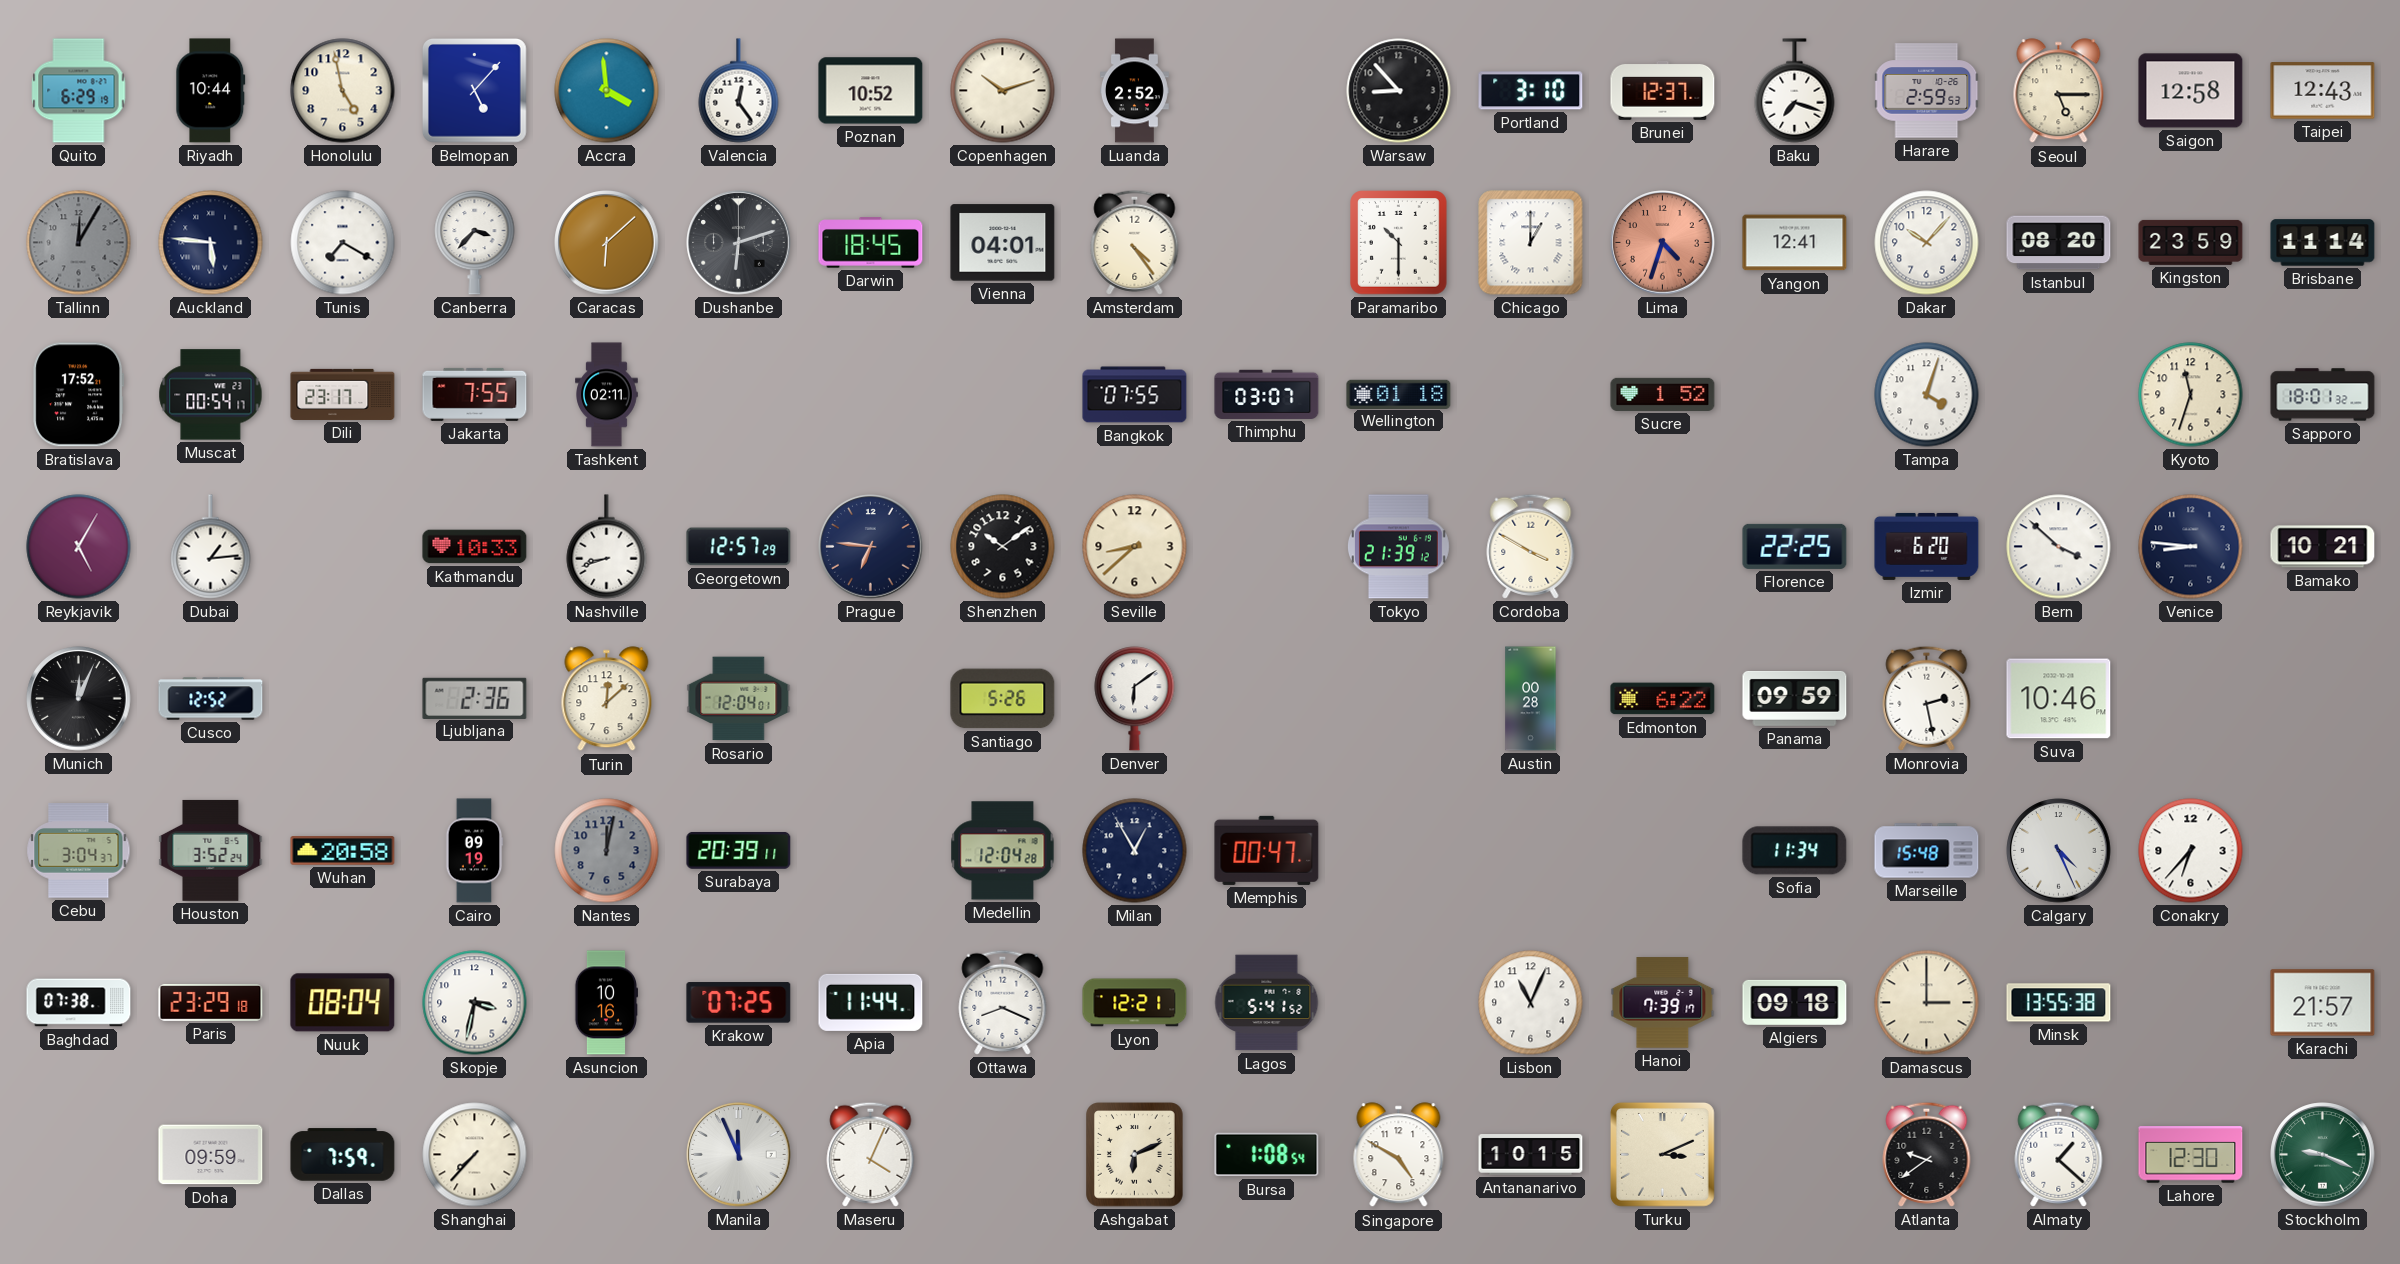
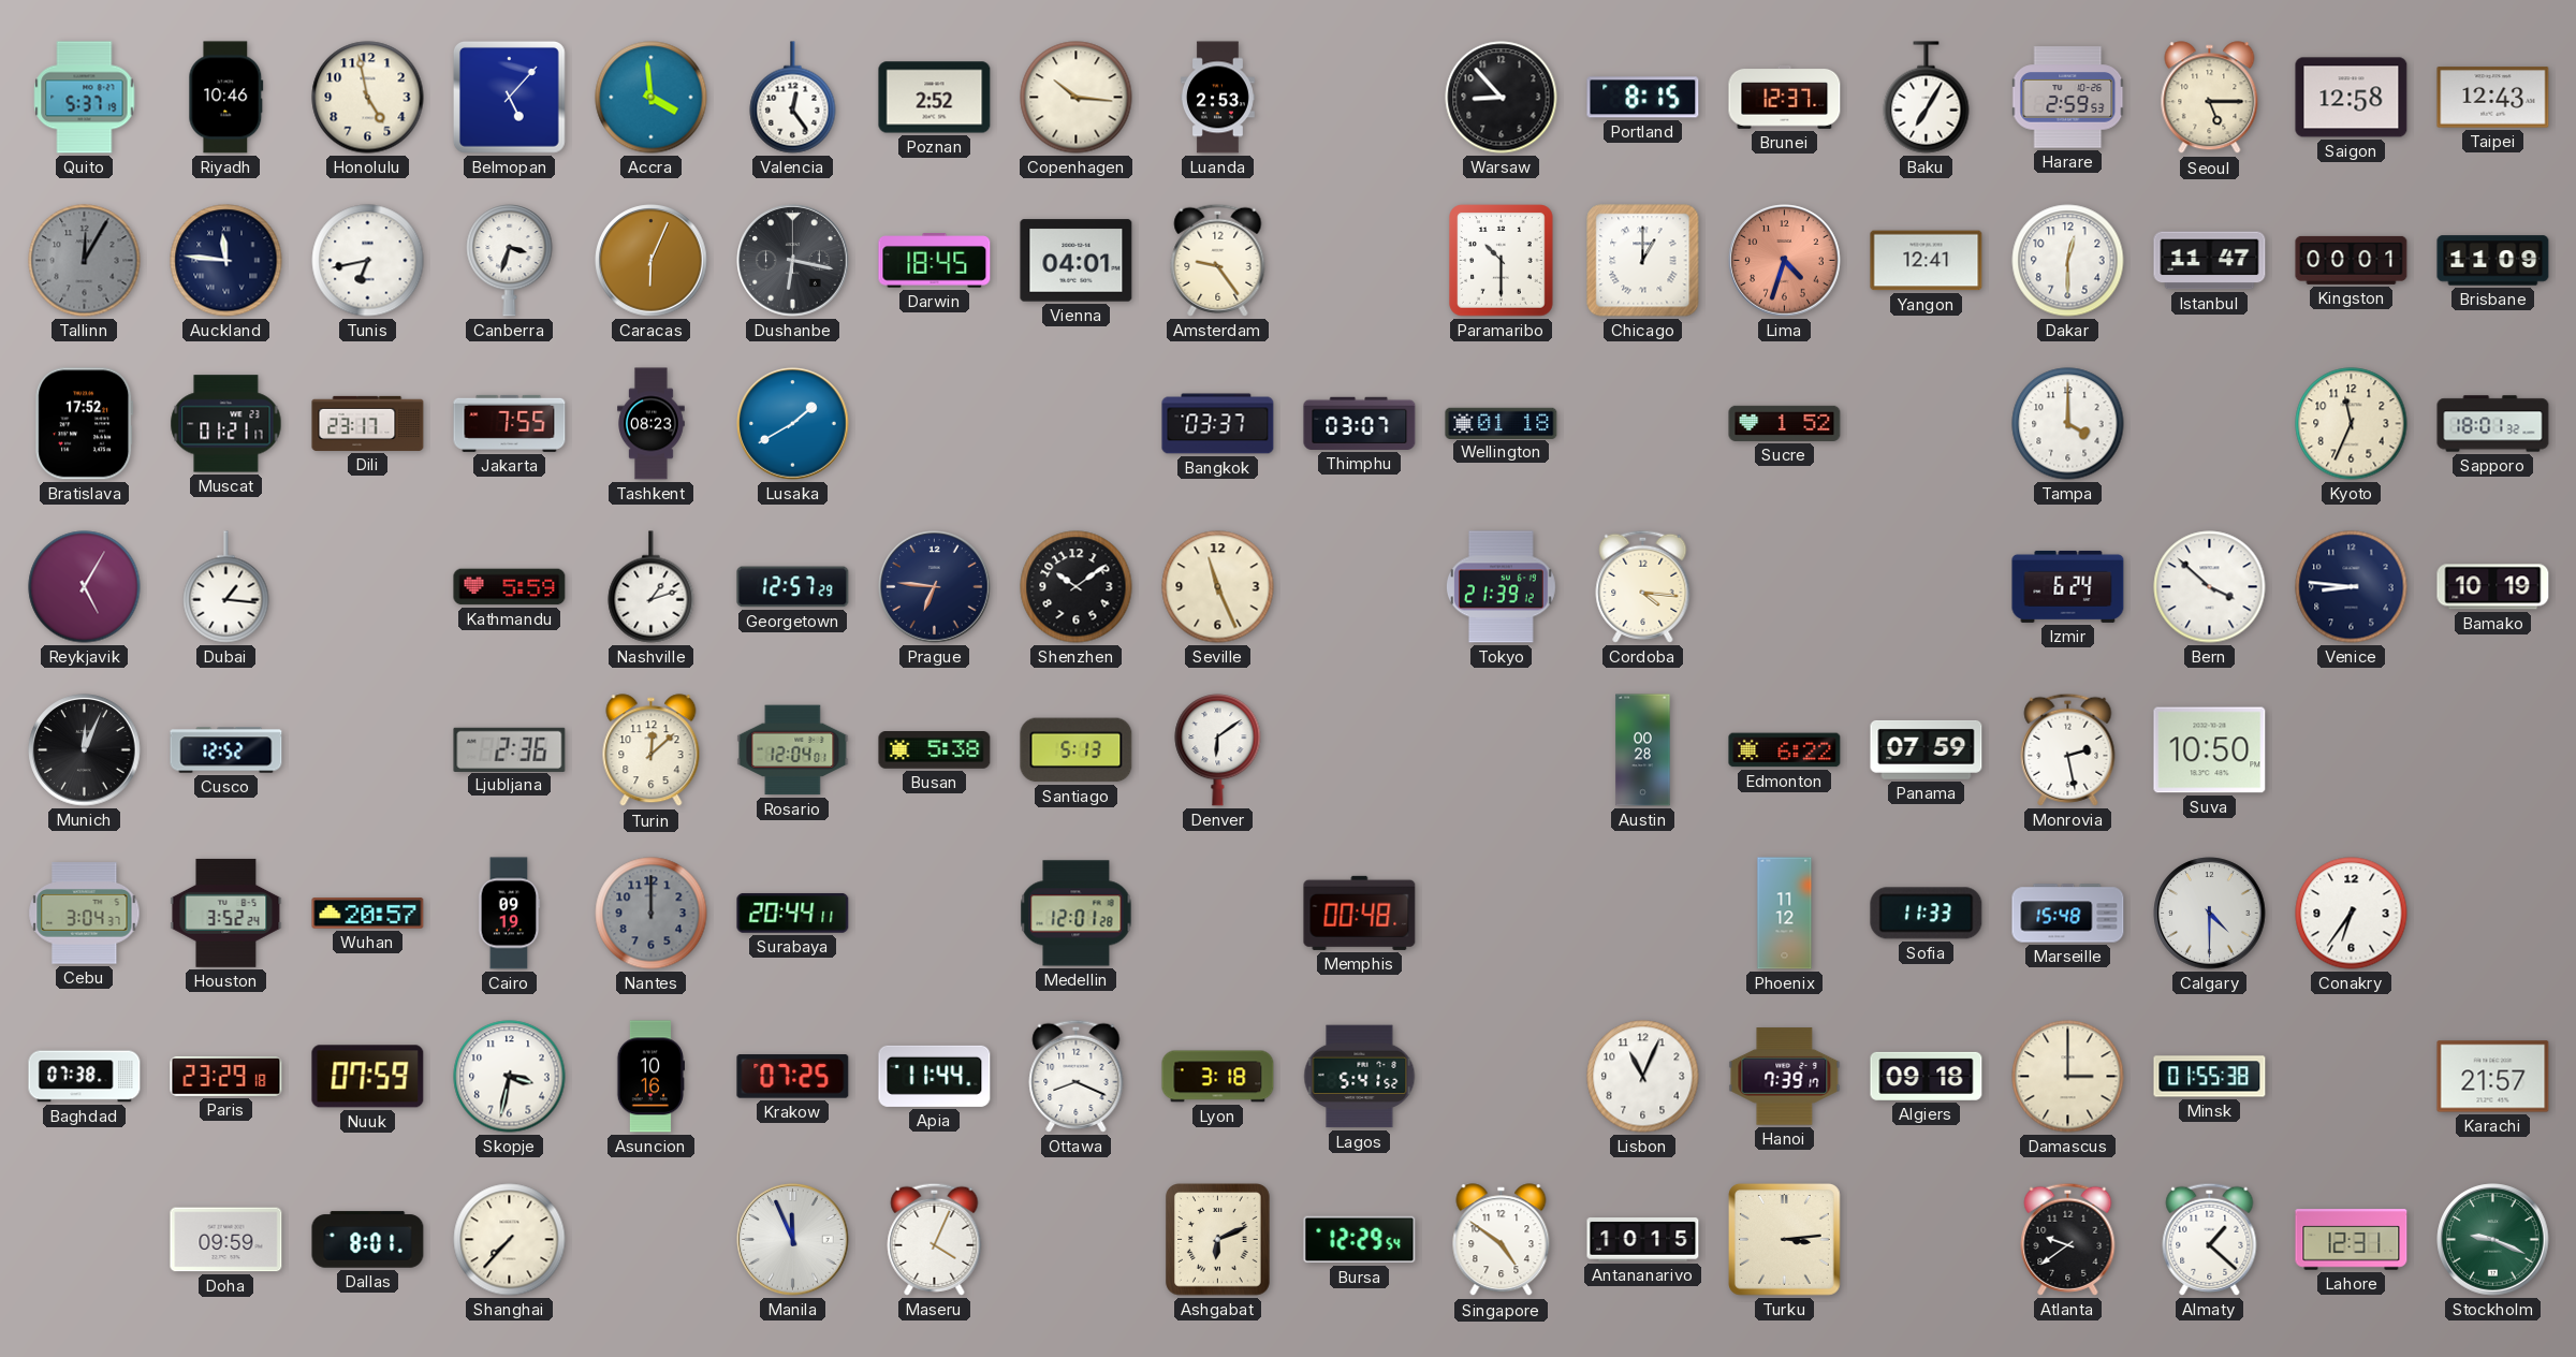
Quito: 6:29 -> 5:37 (85, 98)
Riyadh: 10:44 -> 10:46 (226, 98)
Poznan: 10:52 -> 2:52 (935, 98)
Copenhagen: 10:12 -> 10:16 (1077, 98)
Luanda: 2:52 -> 2:53 (1218, 98)
Portland: 3:10 -> 8:15 (1643, 98)
Baku: 7:18 -> 7:05 (1927, 98)
Auckland: 5:46 -> 11:46 (226, 261)
Tunis: 7:20 -> 6:43 (368, 261)
Canberra: 3:37 -> 3:33 (510, 261)
Caracas: 6:08 -> 6:04 (652, 261)
Dushanbe: 6:12 -> 6:17 (793, 261)
Amsterdam: 4:24 -> 9:24 (1218, 260)
Dakar: 10:07 -> 12:30 (2068, 261)
Istanbul: 08:20 -> 11:47 (2210, 261)
Kingston: 23:59 -> 00:01 (2352, 260)
Brisbane: 11:14 -> 11:09 (2493, 261)
Muscat: 00:54 -> 01:21 (226, 424)
Tashkent: 02:11 -> 08:23 (652, 424)
Lusaka: none -> 1:40 (793, 424)
Bangkok: 07:55 -> 03:37 (1218, 424)
Tampa: 4:03 -> 4:00 (2068, 424)
Kyoto: 11:33 -> 11:34 (2352, 424)
Dubai: 1:14 -> 1:16 (226, 587)
Kathmandu: 10:33 -> 5:59 (510, 587)
Nashville: 8:42 -> 1:12 (652, 587)
Seville: 8:38 -> 11:26 (1218, 587)
Cordoba: 3:50 -> 4:16 (1643, 586)
Florence: 22:25 -> none (1795, 546)
Izmir: 6:20 -> 6:24 (2068, 586)
Bamako: 10:21 -> 10:19 (2493, 587)
Busan: none -> 5:38 (935, 750)
Santiago: 5:26 -> 5:13 (1077, 750)
Panama: 09:59 -> 07:59 (1927, 749)
Suva: 10:46 -> 10:50 (2210, 750)
Wuhan: 20:58 -> 20:57 (368, 914)
Nantes: 12:02 -> 12:00 (652, 914)
Surabaya: 20:39 -> 20:44 (793, 913)
Medellin: 12:04 -> 12:01 (1077, 914)
Milan: 12:55 -> none (1135, 851)
Memphis: 00:47 -> 00:48 (1360, 913)
Phoenix: none -> 11:12 (1785, 914)
Sofia: 11:34 -> 11:33 (1927, 914)
Calgary: 4:26 -> 4:30 (2210, 914)
Conakry: 6:37 -> 6:36 (2352, 914)
Nuuk: 08:04 -> 07:59 (368, 1077)
Lyon: 12:21 -> 3:18 (1218, 1077)
Minsk: 13:55 -> 01:55 (2210, 1077)
Dallas: 7:59 -> 8:01 (368, 1240)
Bursa: 1:08 -> 12:29 (1360, 1240)
Singapore: 4:50 -> 4:51 (1502, 1240)
Turku: 3:11 -> 3:14 (1784, 1239)
Lahore: 12:30 -> 12:31 (2352, 1240)
